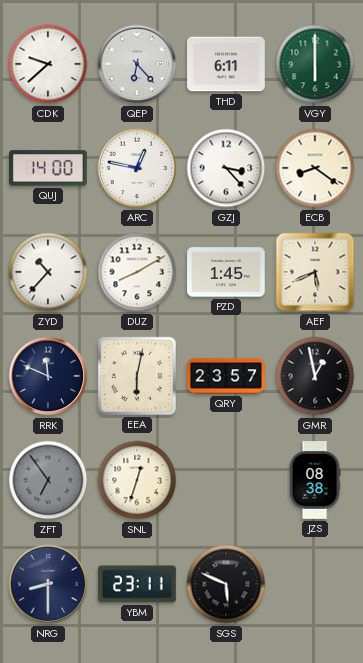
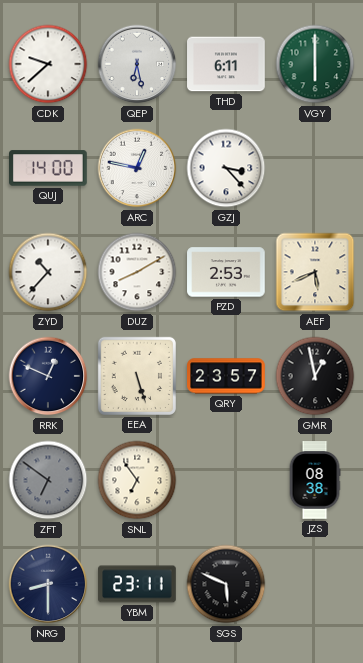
QEP: 6:23 -> 6:28 (137, 64)
ECB: 8:21 -> none (315, 168)
PZD: 1:45 -> 2:53 (226, 272)
RRK: 11:49 -> 12:49 (48, 376)
EEA: 6:02 -> 5:27 (136, 376)
ZFT: 6:54 -> 6:51 (48, 480)
SNL: 12:33 -> 6:54 (137, 480)
